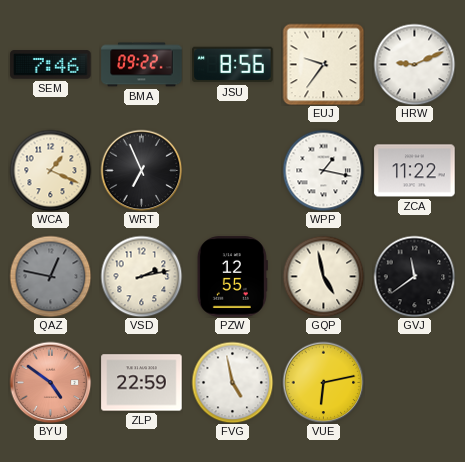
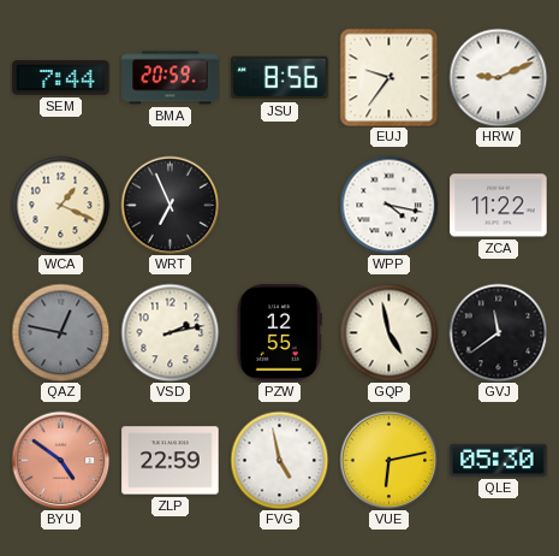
SEM: 7:46 -> 7:44 (61, 78)
BMA: 09:22 -> 20:59 (171, 78)
WPP: 1:17 -> 4:17 (388, 205)
QLE: none -> 05:30 (499, 460)
